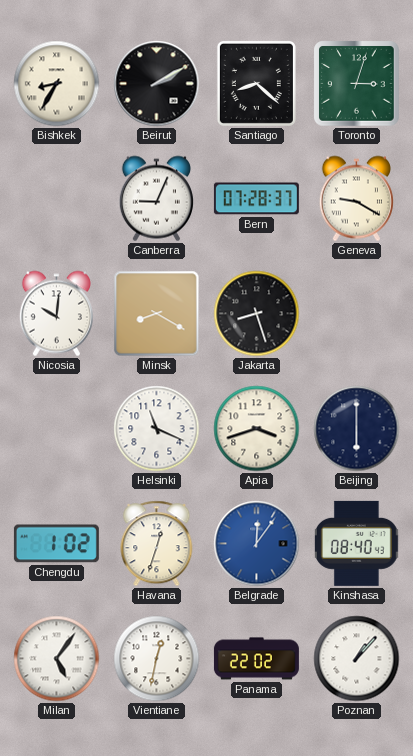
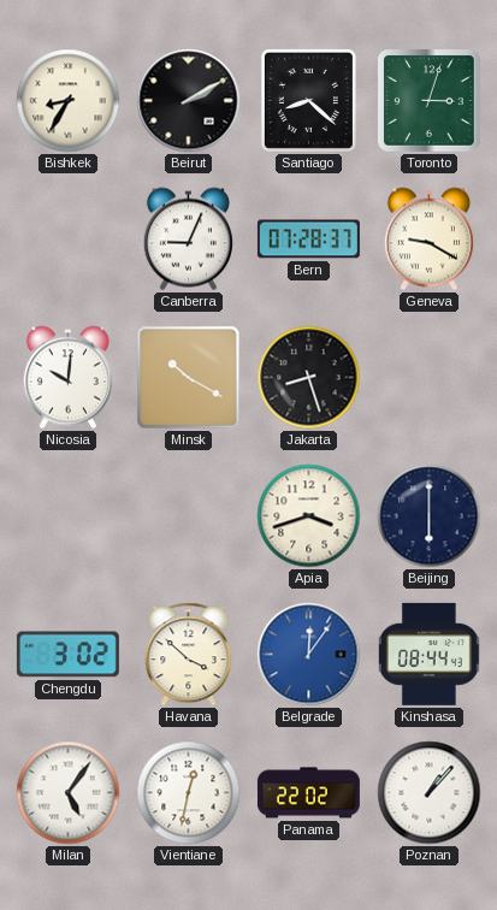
Minsk: 8:20 -> 10:20 (189, 378)
Helsinki: 11:19 -> none (157, 429)
Chengdu: 1:02 -> 3:02 (67, 655)
Havana: 12:33 -> 3:52 (189, 655)
Kinshasa: 08:40 -> 08:44 (430, 654)
